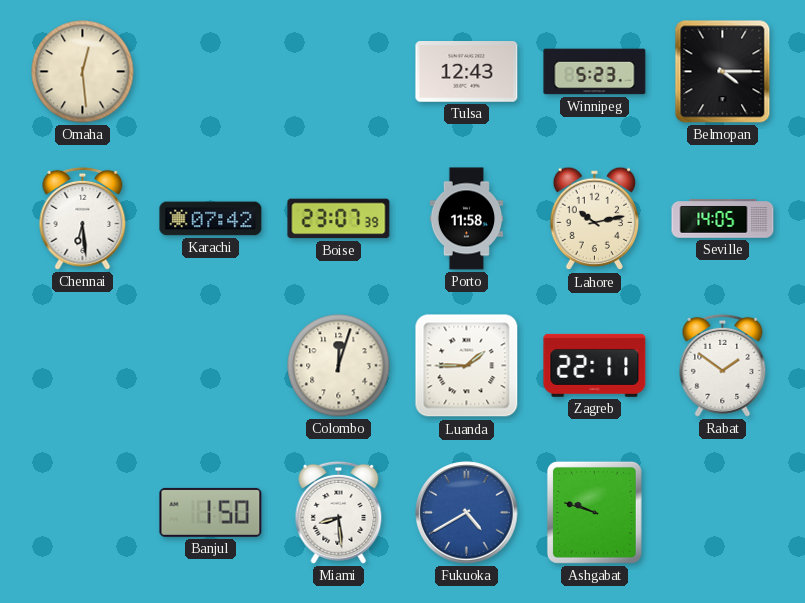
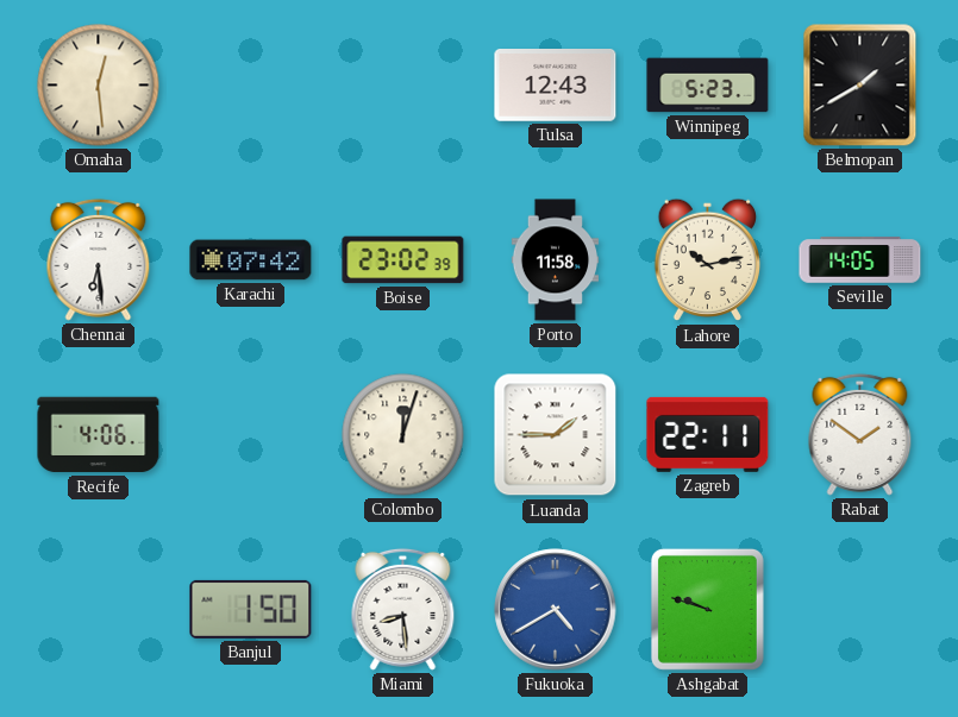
Belmopan: 4:15 -> 1:40 (860, 86)
Boise: 23:07 -> 23:02 (403, 260)
Recife: none -> 4:06 (99, 435)
